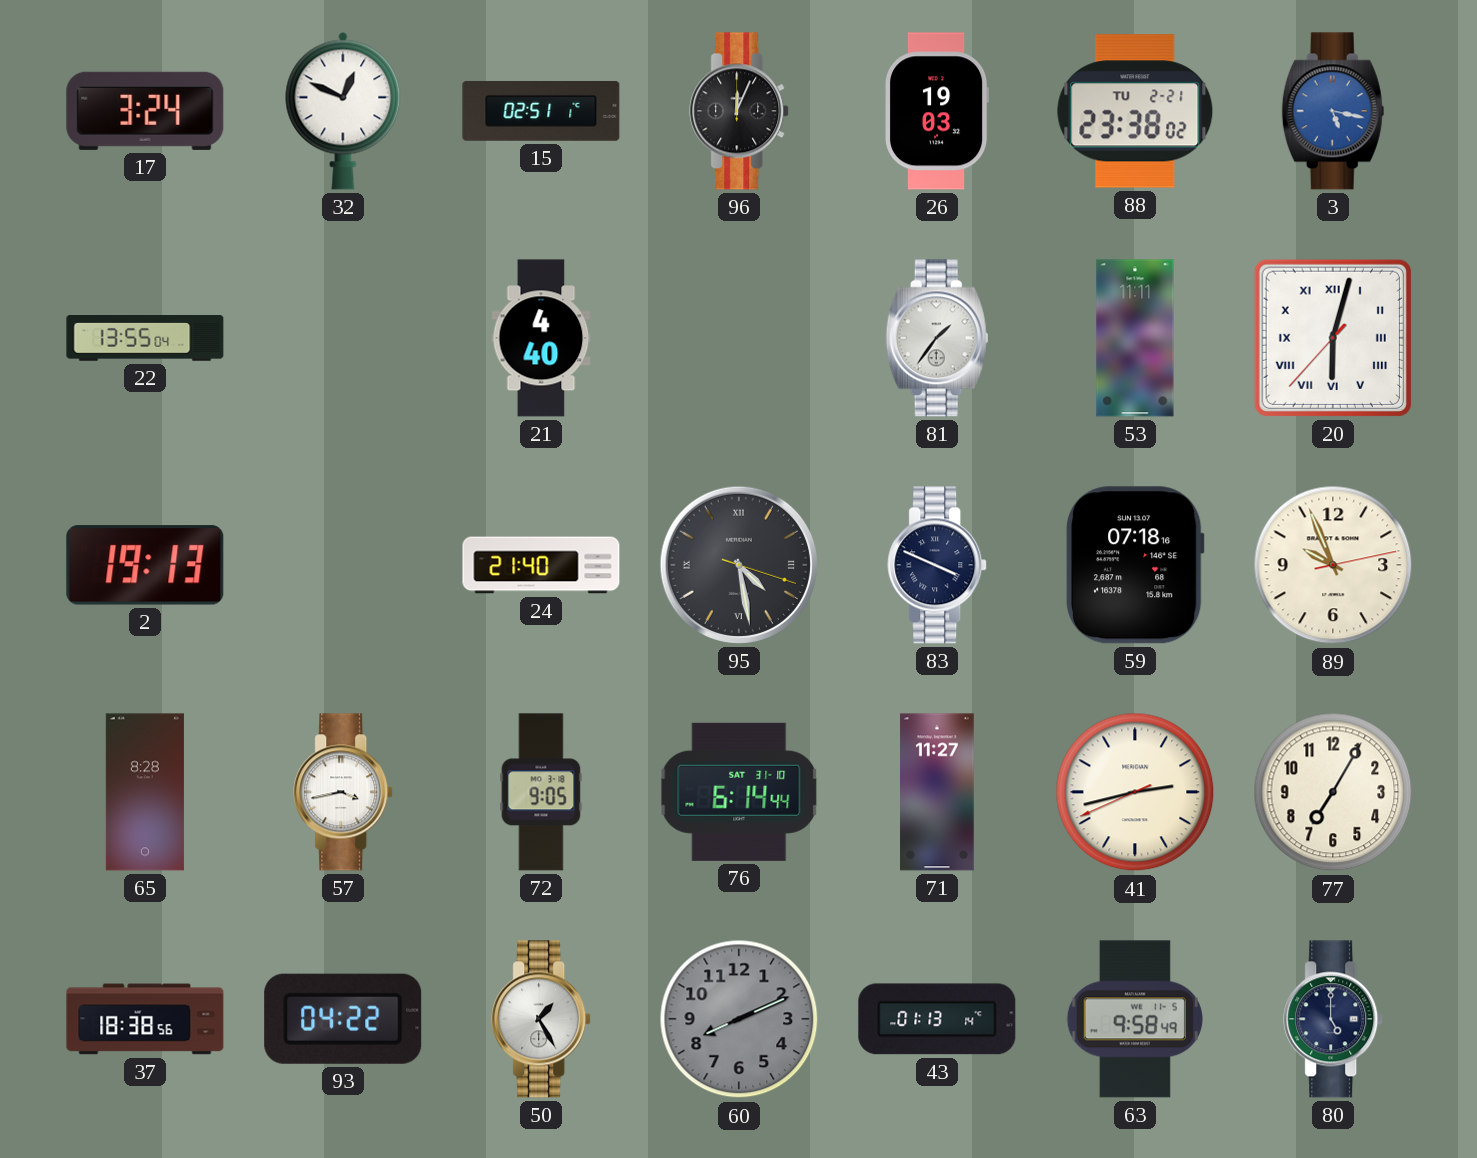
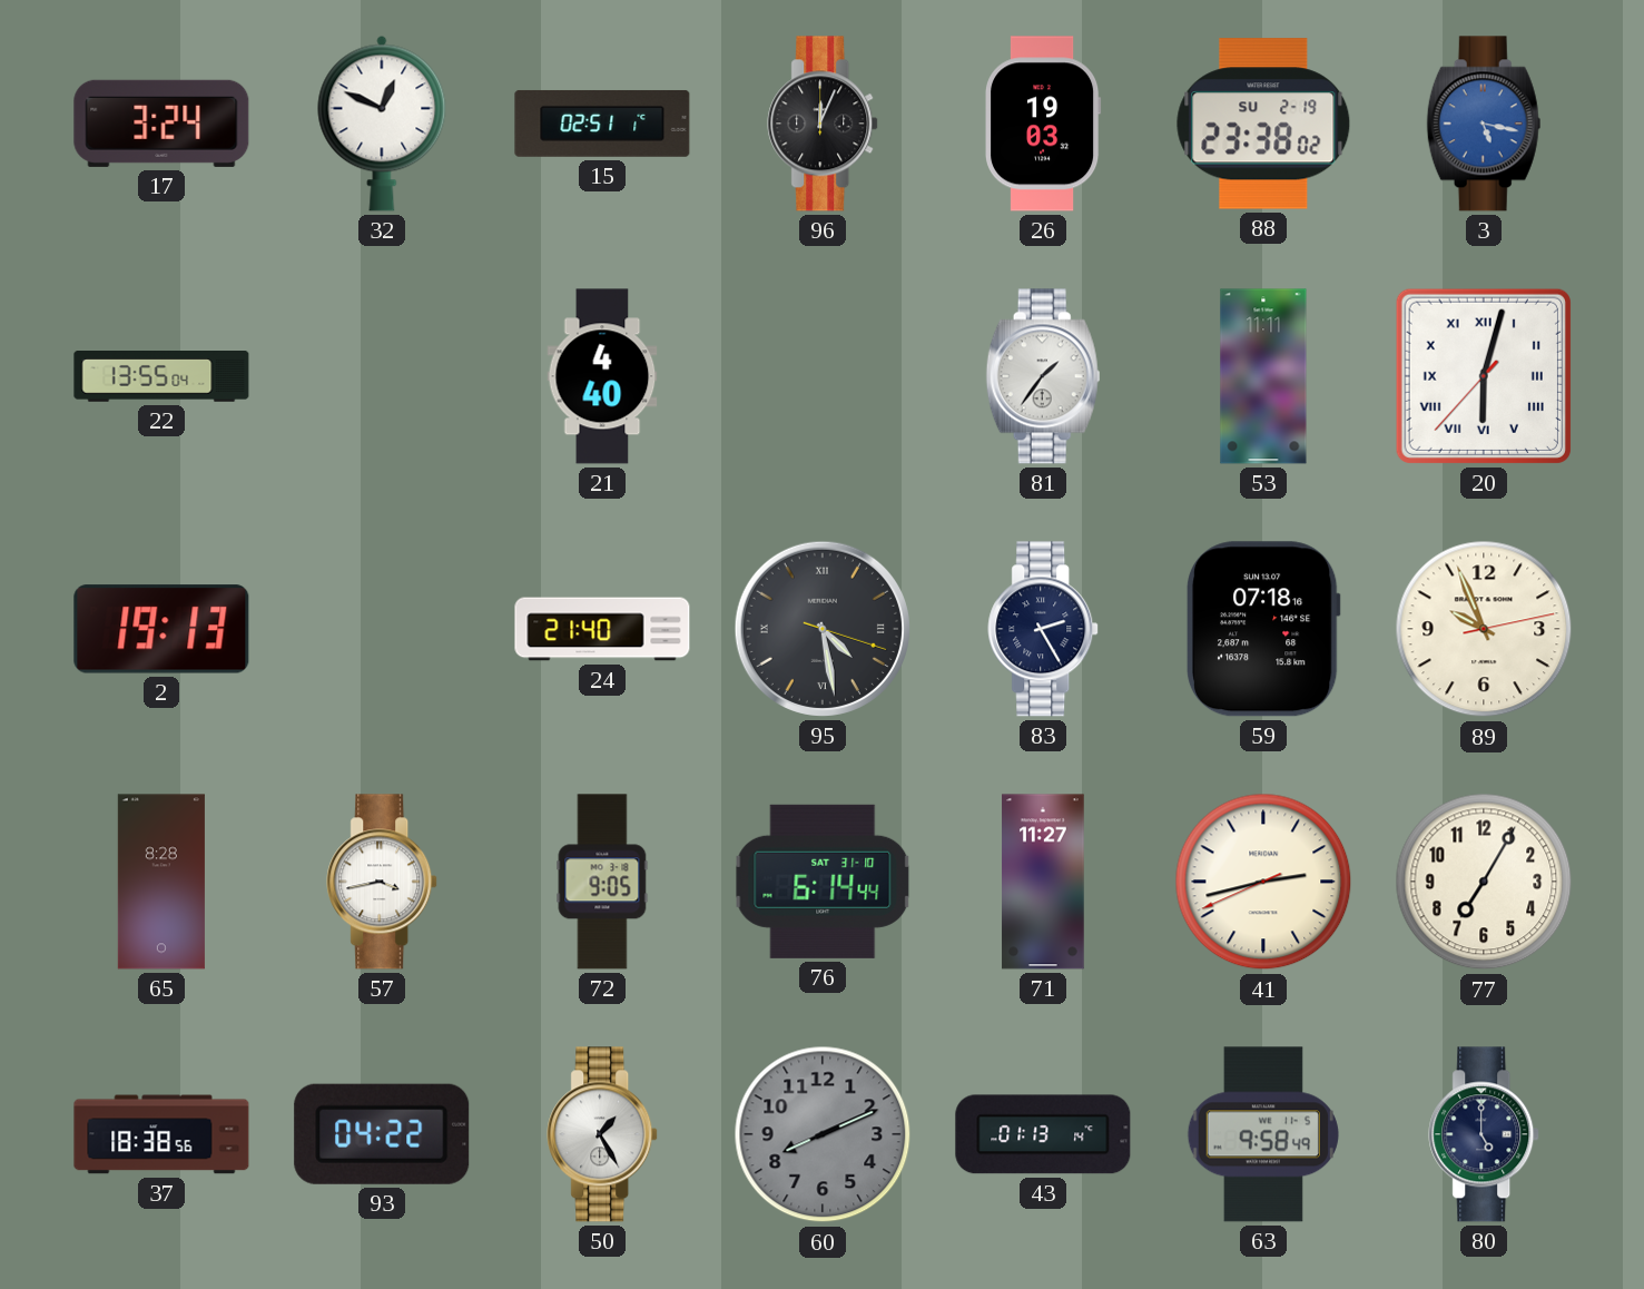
88 date: TU 2-21 -> SU 2-19 (1263, 124)
83: 3:49 -> 2:25 (1044, 629)
